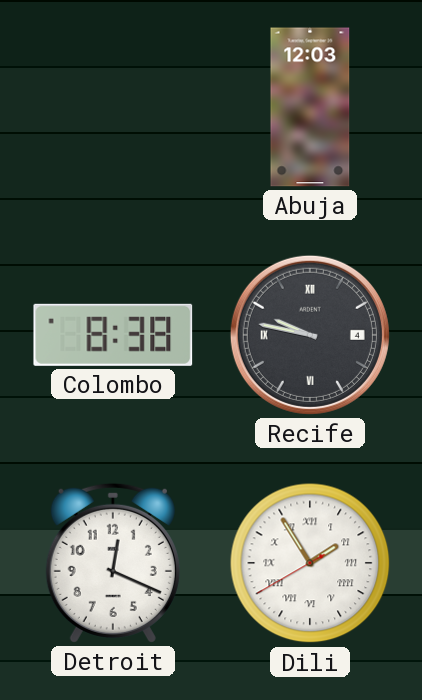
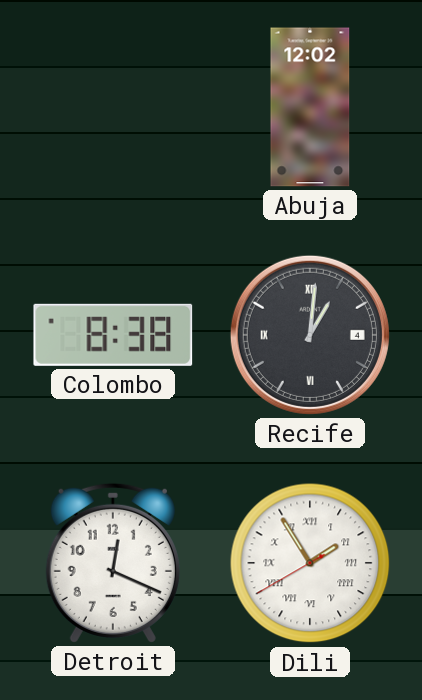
Abuja: 12:03 -> 12:02 (310, 107)
Recife: 9:47 -> 1:01 (310, 335)
